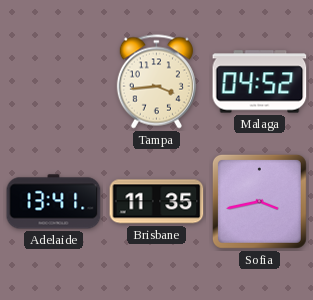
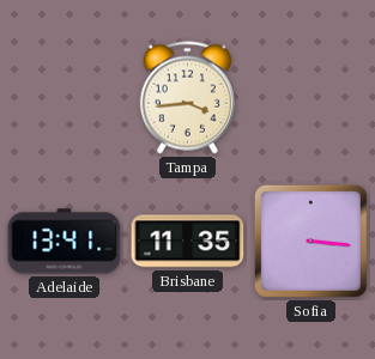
Malaga: 04:52 -> none (260, 82)
Sofia: 3:43 -> 3:16 (310, 241)
